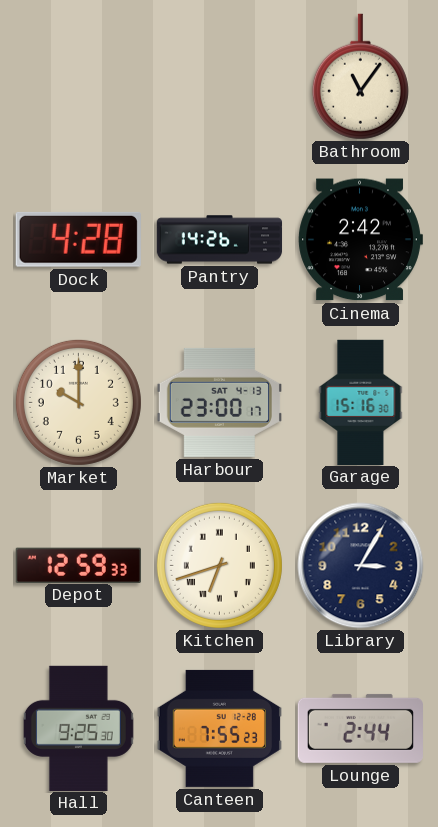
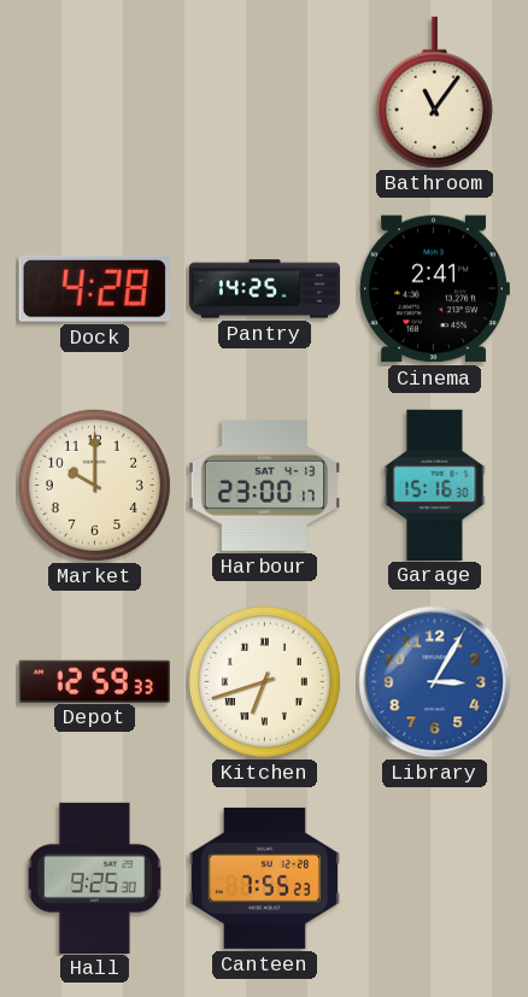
Pantry: 14:26 -> 14:25 (265, 289)
Cinema: 2:42 -> 2:41 (434, 289)
Library dial: navy -> blue (435, 682)
Lounge: 2:44 -> none (360, 728)
